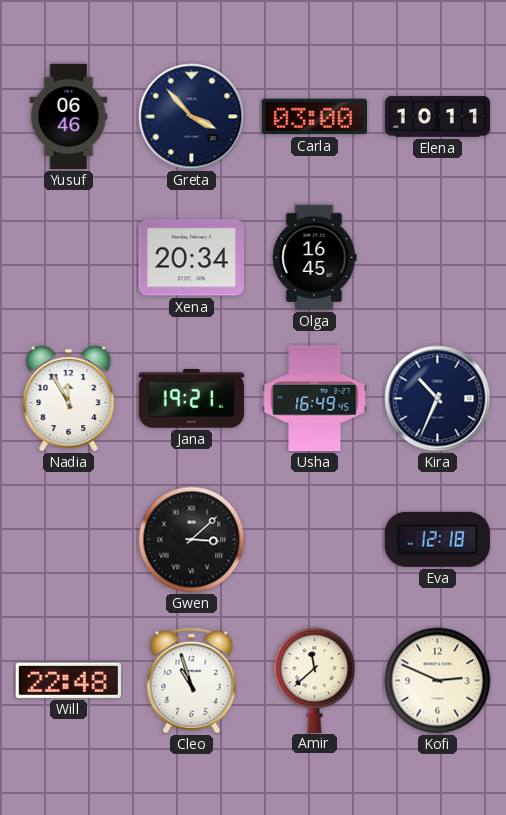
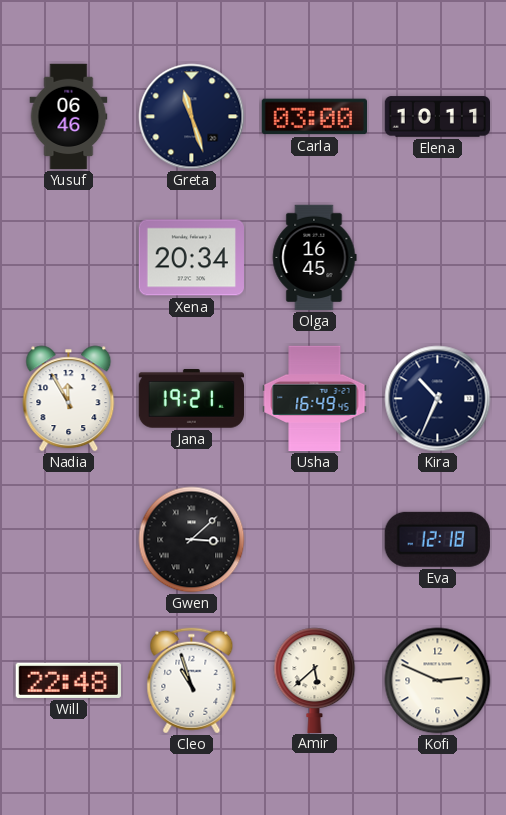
Greta: 3:53 -> 11:27 (192, 117)
Amir: 11:38 -> 5:38 (315, 680)
